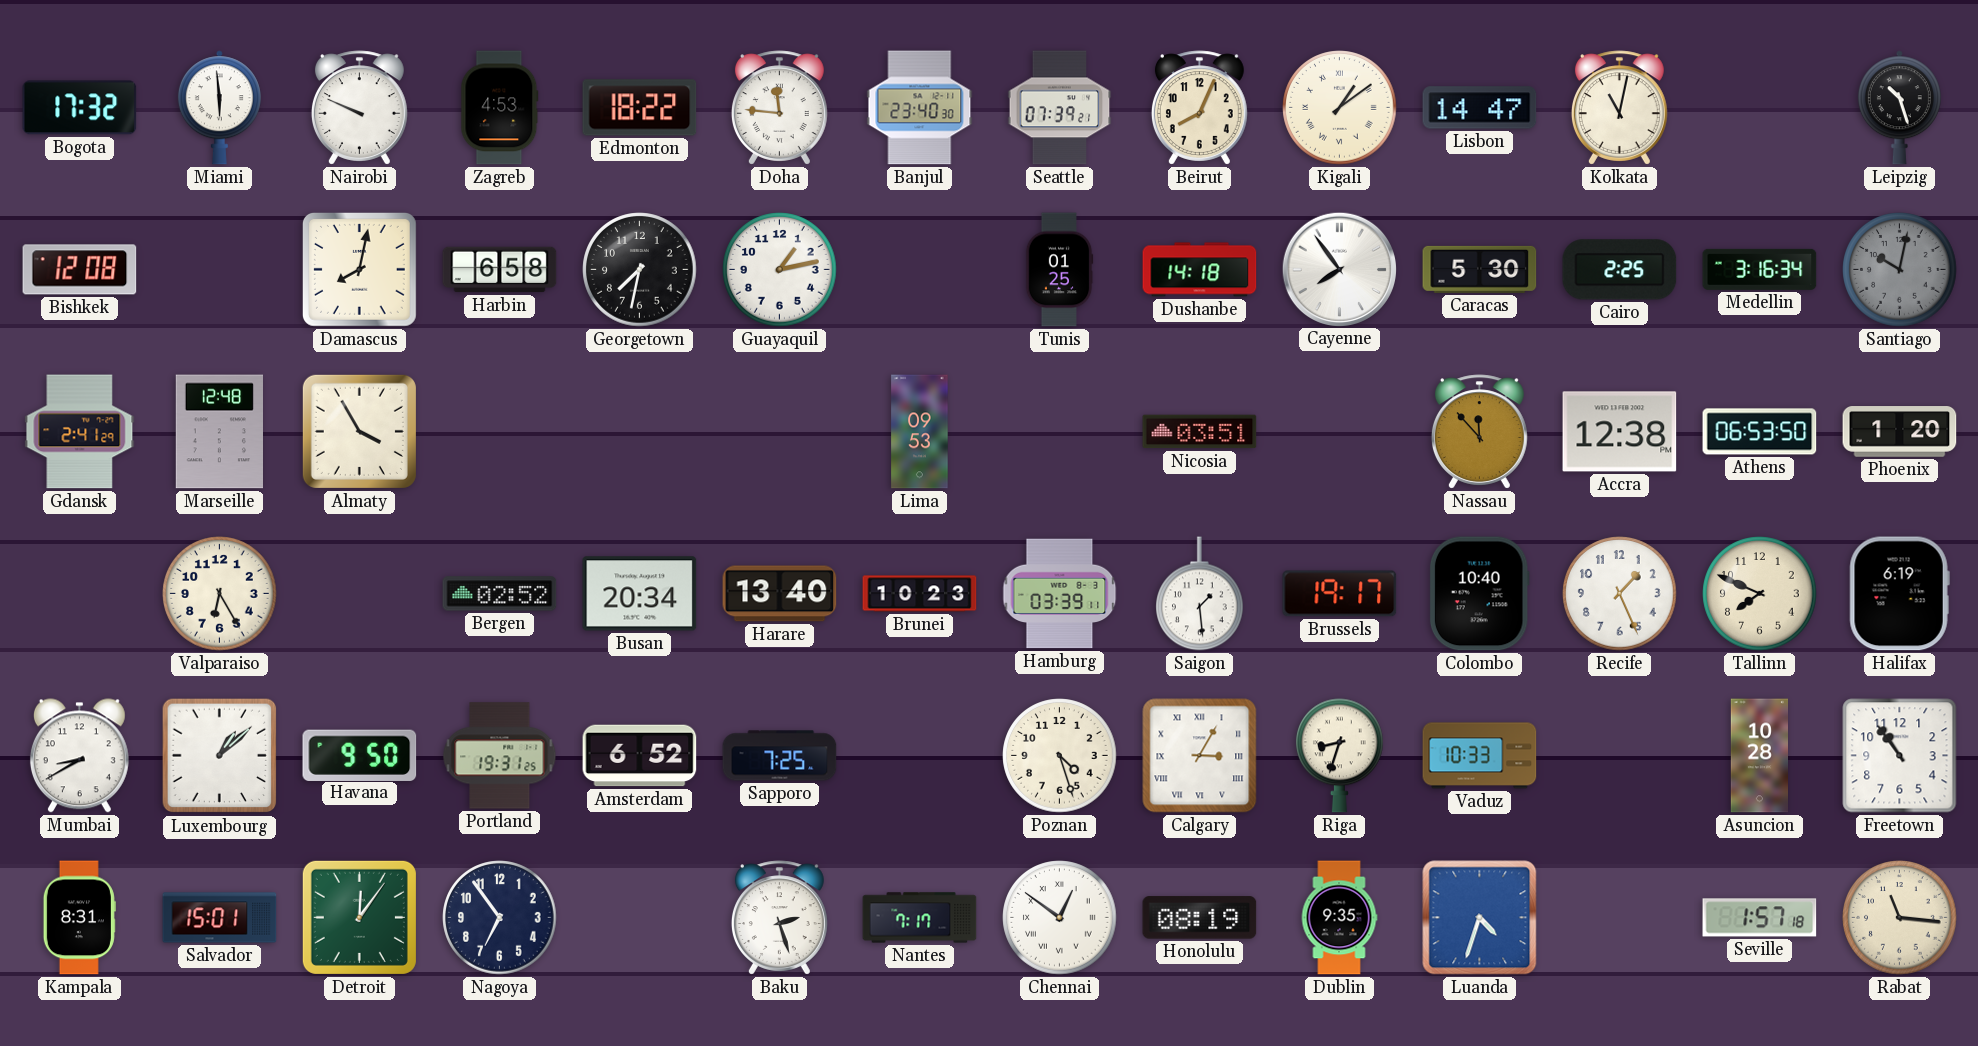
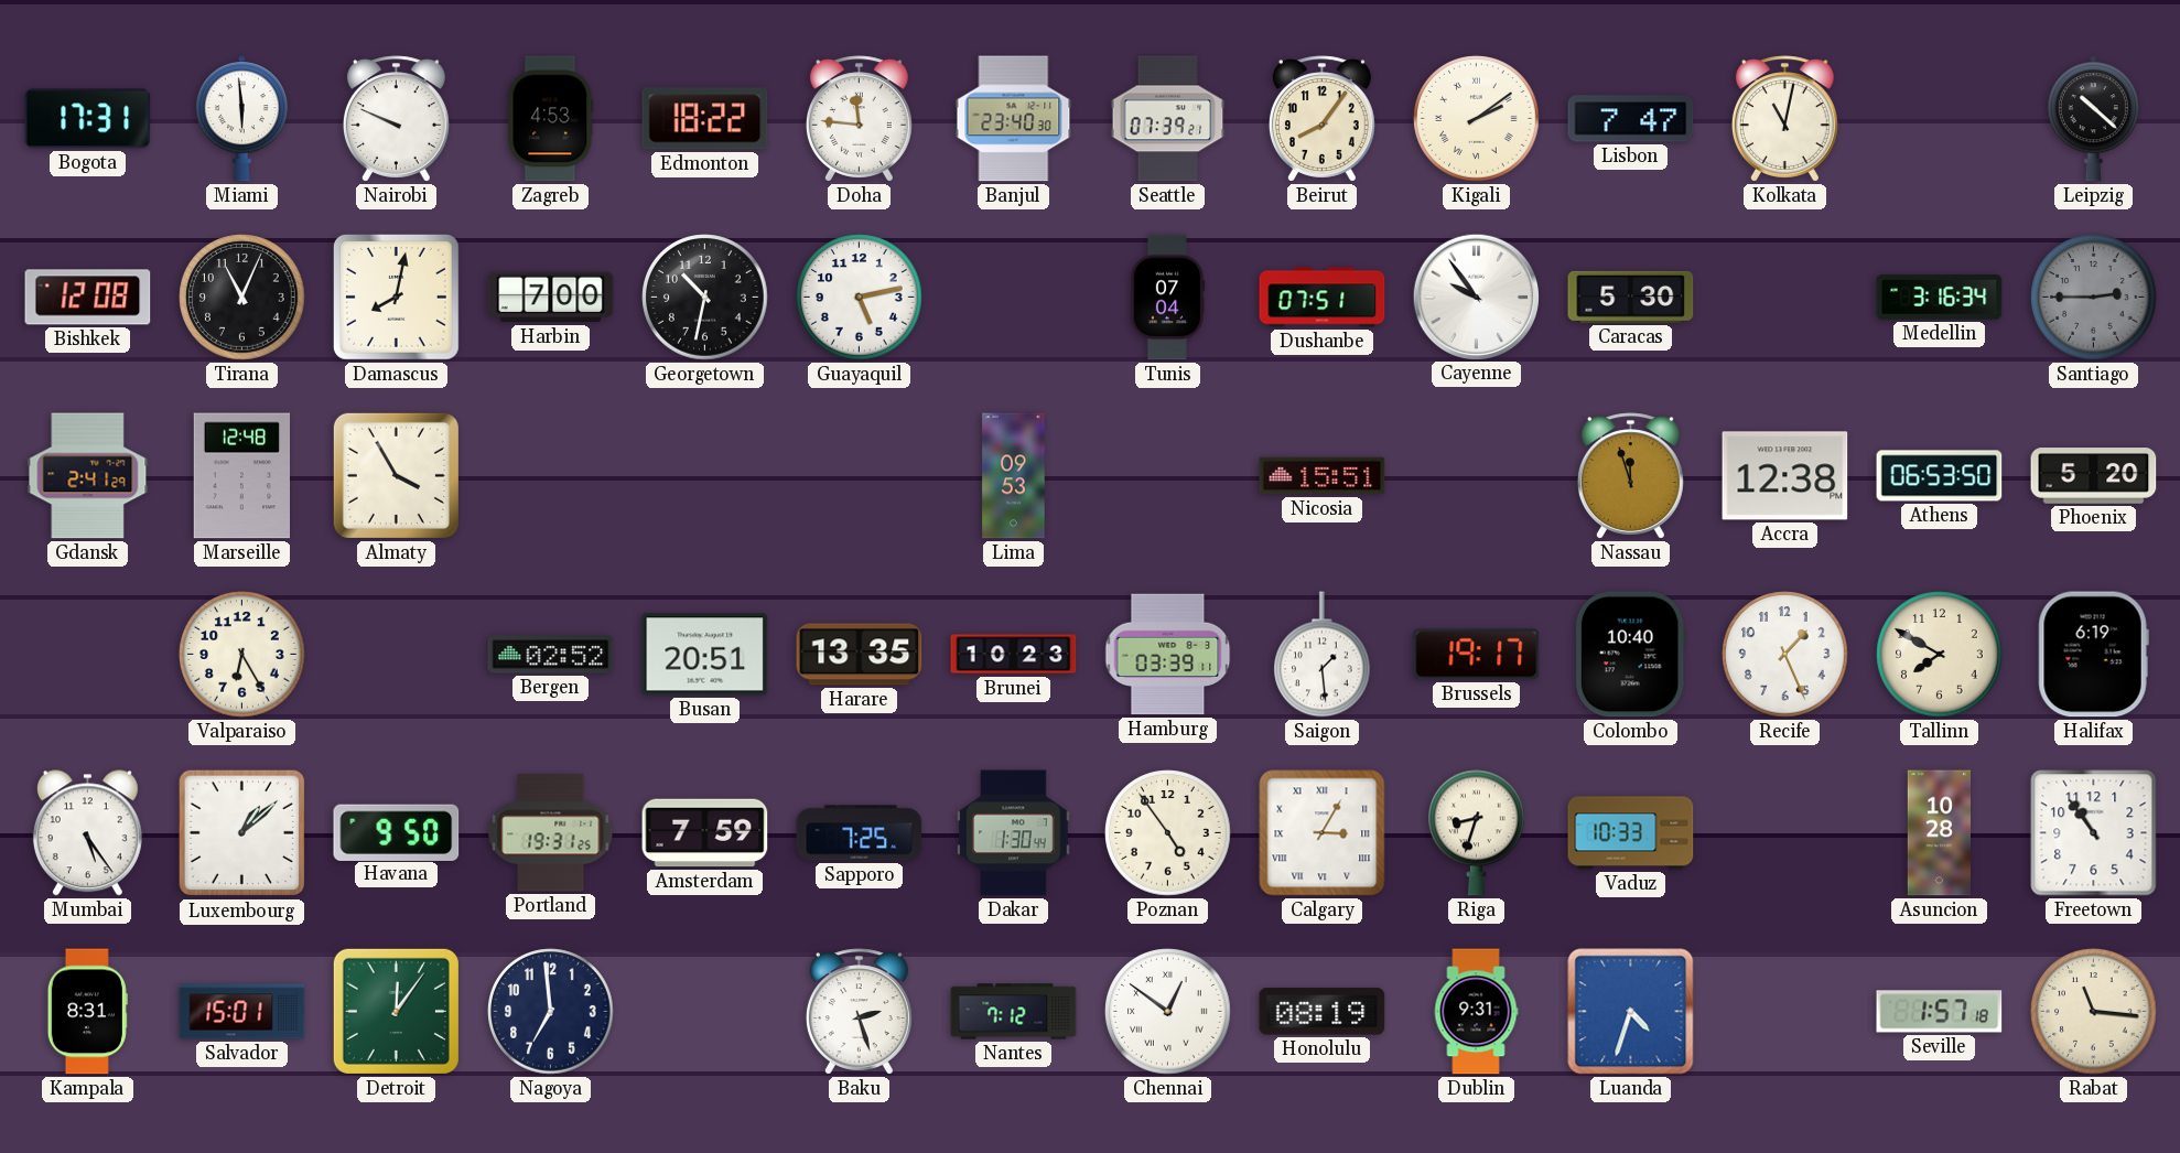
Bogota: 17:32 -> 17:31 (88, 119)
Beirut: 8:04 -> 8:06 (1321, 119)
Kigali: 1:09 -> 2:09 (1477, 119)
Lisbon: 14:47 -> 7:47 (1631, 119)
Leipzig: 10:27 -> 10:22 (2093, 119)
Tirana: none -> 11:04 (242, 298)
Harbin: 6:58 -> 7:00 (551, 298)
Georgetown: 7:32 -> 10:32 (705, 298)
Guayaquil: 1:13 -> 5:13 (860, 298)
Tunis: 01:25 -> 07:04 (1167, 298)
Dushanbe: 14:18 -> 07:51 (1323, 298)
Cayenne: 7:54 -> 9:54 (1476, 297)
Cairo: 2:25 -> none (1620, 270)
Santiago: 10:02 -> 2:45 (2094, 298)
Nicosia: 03:51 -> 15:51 (1323, 476)
Nassau: 11:53 -> 11:57 (1630, 476)
Phoenix: 1:20 -> 5:20 (2094, 476)
Busan: 20:34 -> 20:51 (705, 655)
Harare: 13:40 -> 13:35 (860, 655)
Tallinn: 7:49 -> 7:50 (1940, 655)
Mumbai: 8:40 -> 5:24 (87, 833)
Amsterdam: 6:52 -> 7:59 (705, 833)
Dakar: none -> 1:30 (1014, 833)
Poznan: 4:27 -> 4:54 (1168, 833)
Nagoya: 6:54 -> 6:59 (551, 1012)
Nantes: 7:17 -> 7:12 (1014, 1012)
Dublin: 9:35 -> 9:31 (1476, 1012)
